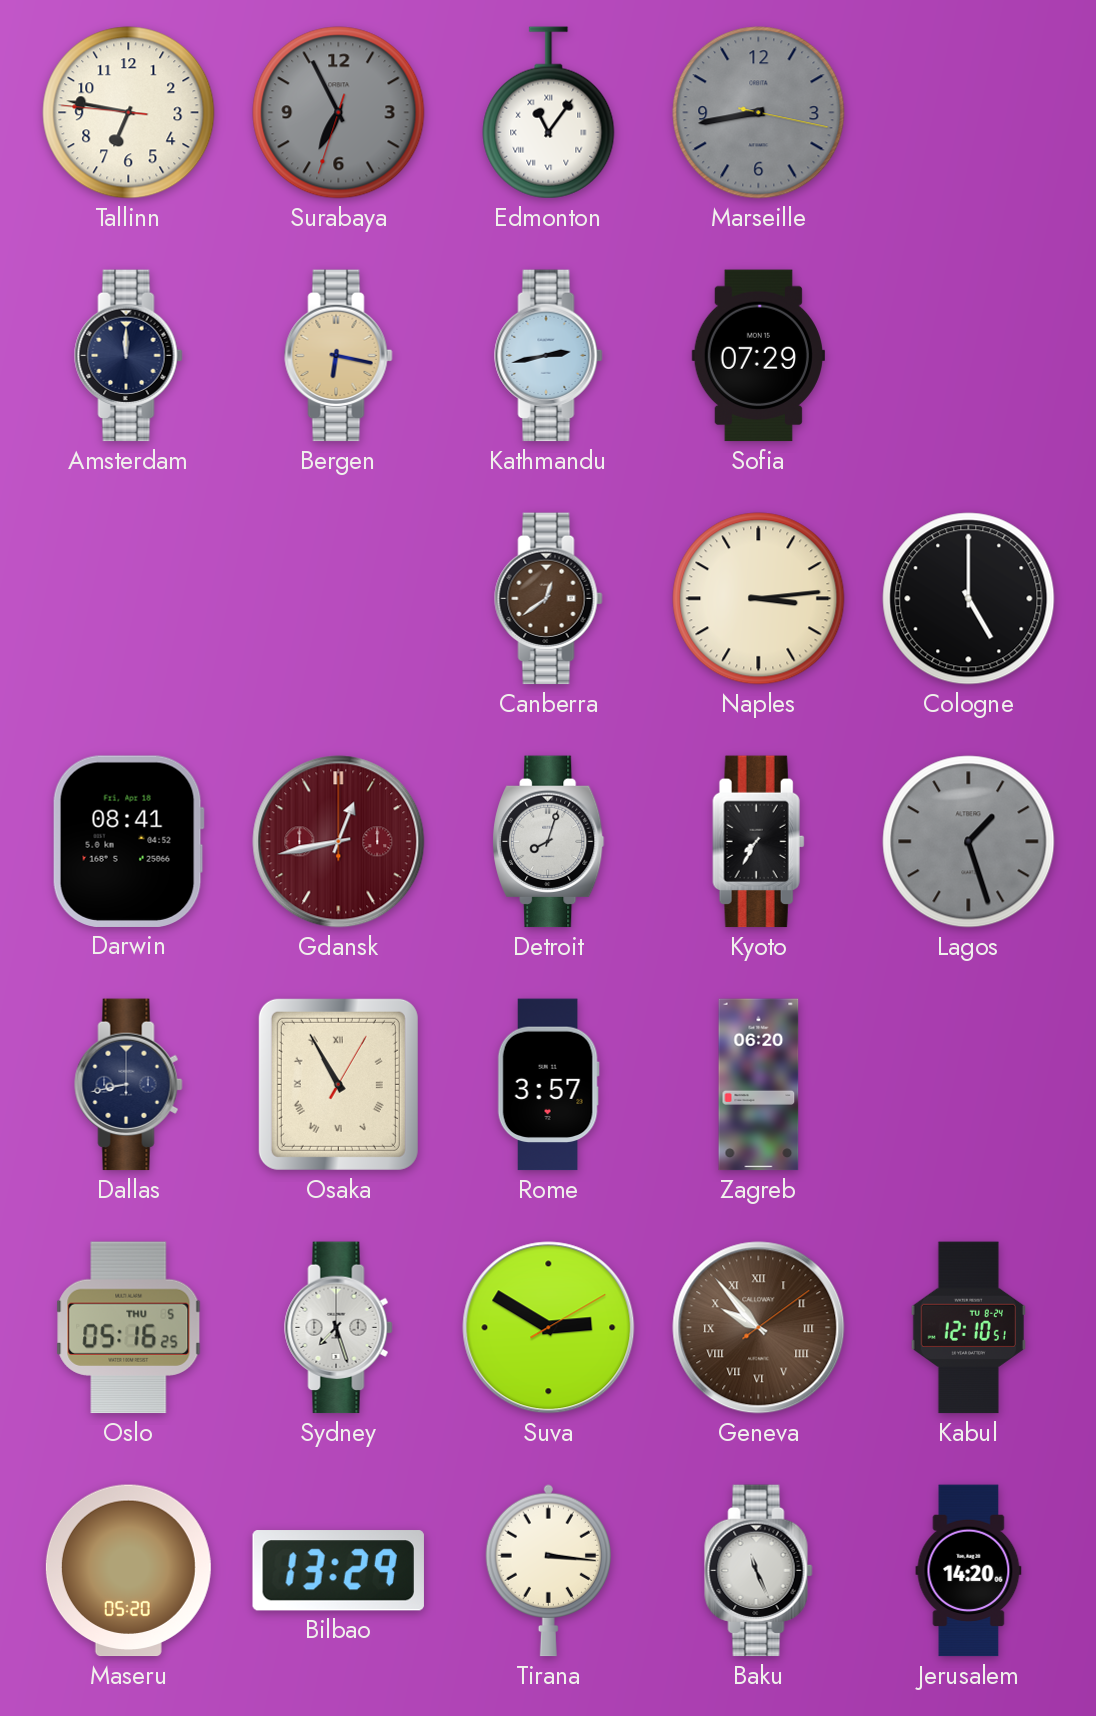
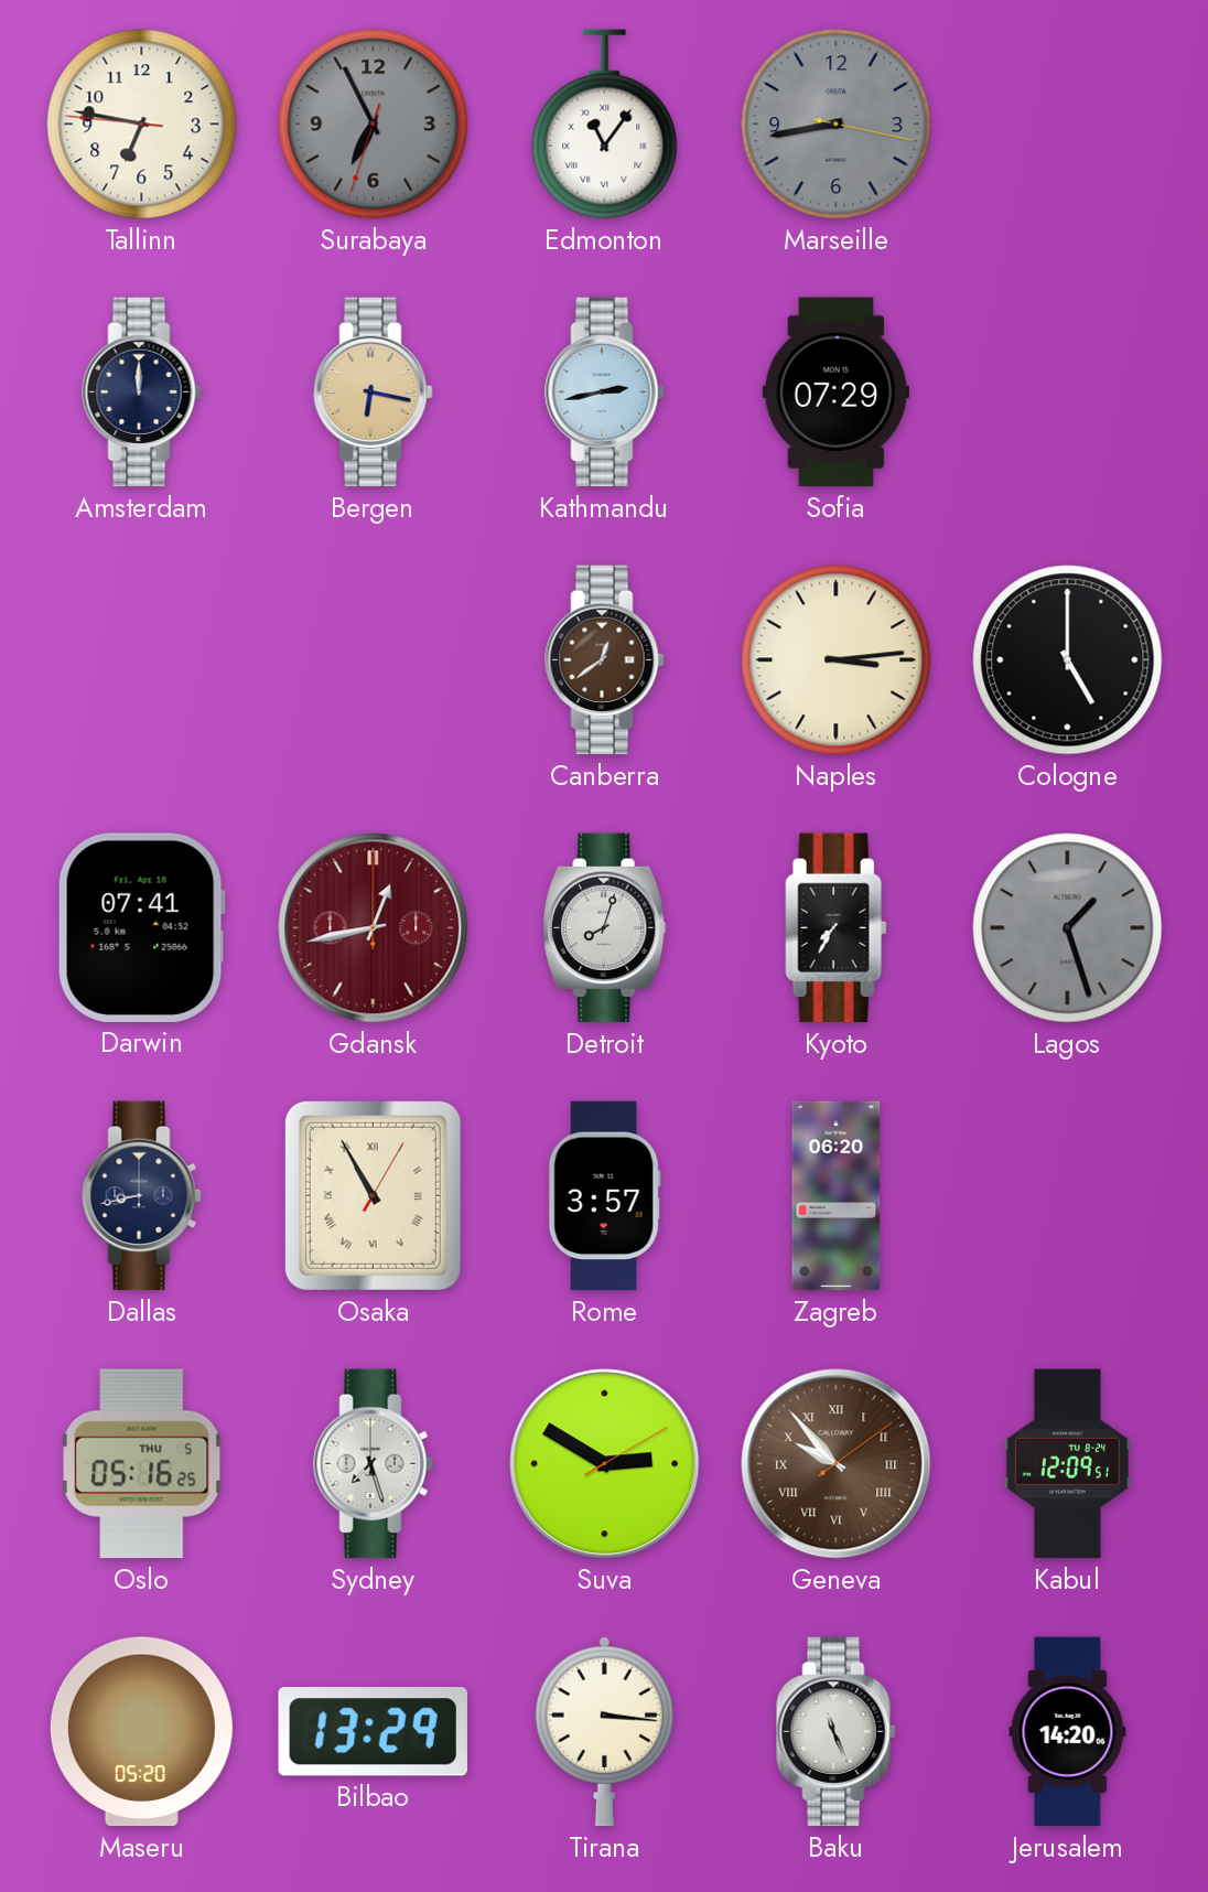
Darwin: 08:41 -> 07:41 (141, 927)
Kabul: 12:10 -> 12:09 (1067, 1464)
